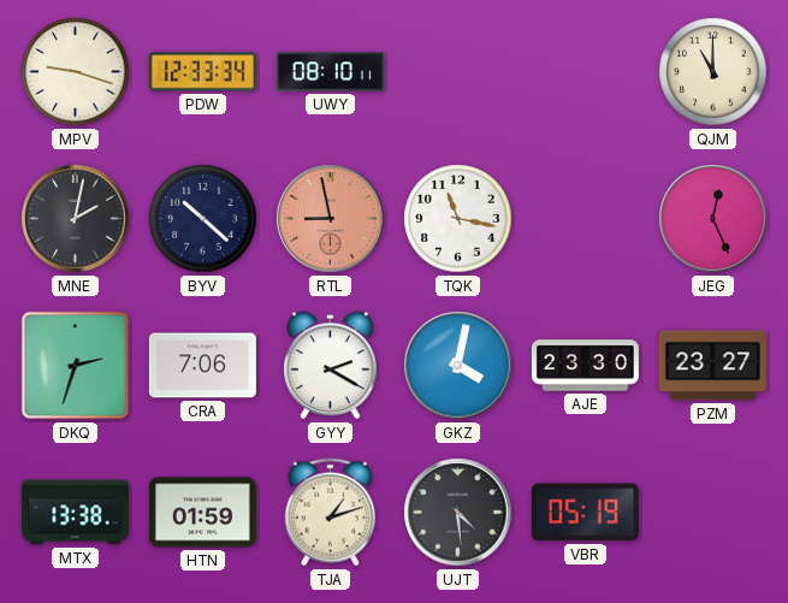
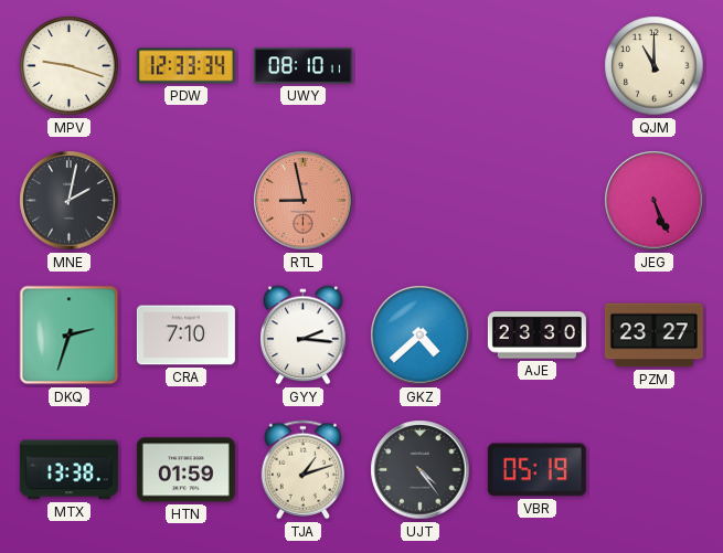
BYV: 10:22 -> none (203, 219)
TQK: 11:17 -> none (458, 219)
JEG: 12:26 -> 5:26 (655, 201)
CRA: 7:06 -> 7:10 (185, 336)
GYY: 2:20 -> 2:16 (304, 336)
GKZ: 4:02 -> 4:38 (421, 336)
UJT: 4:29 -> 4:24 (421, 470)
